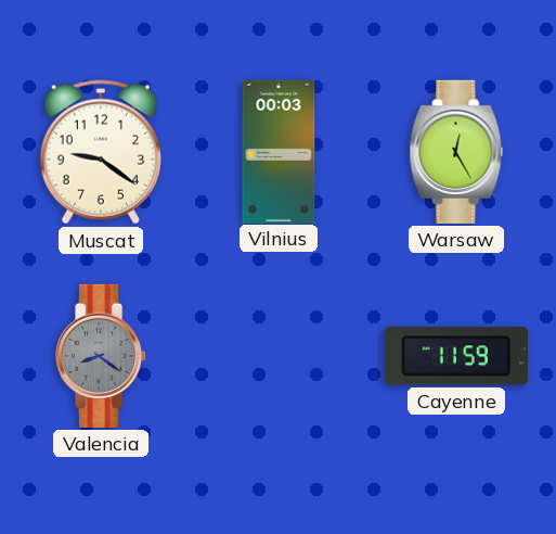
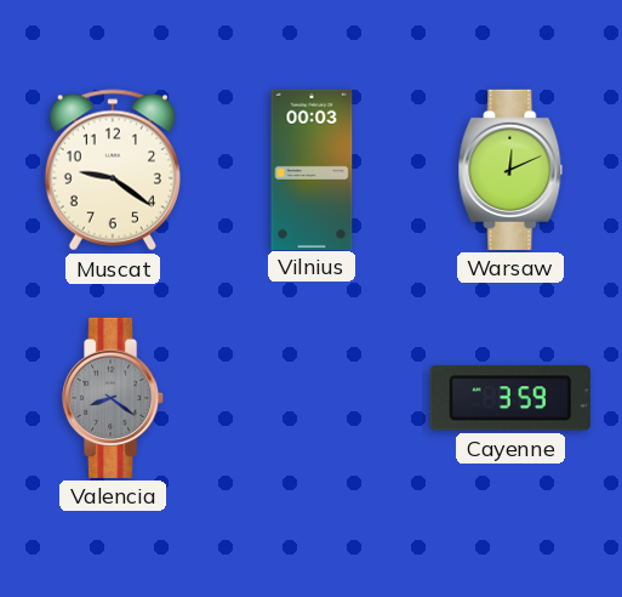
Warsaw: 12:25 -> 12:11 (510, 170)
Cayenne: 11:59 -> 3:59 (510, 398)
